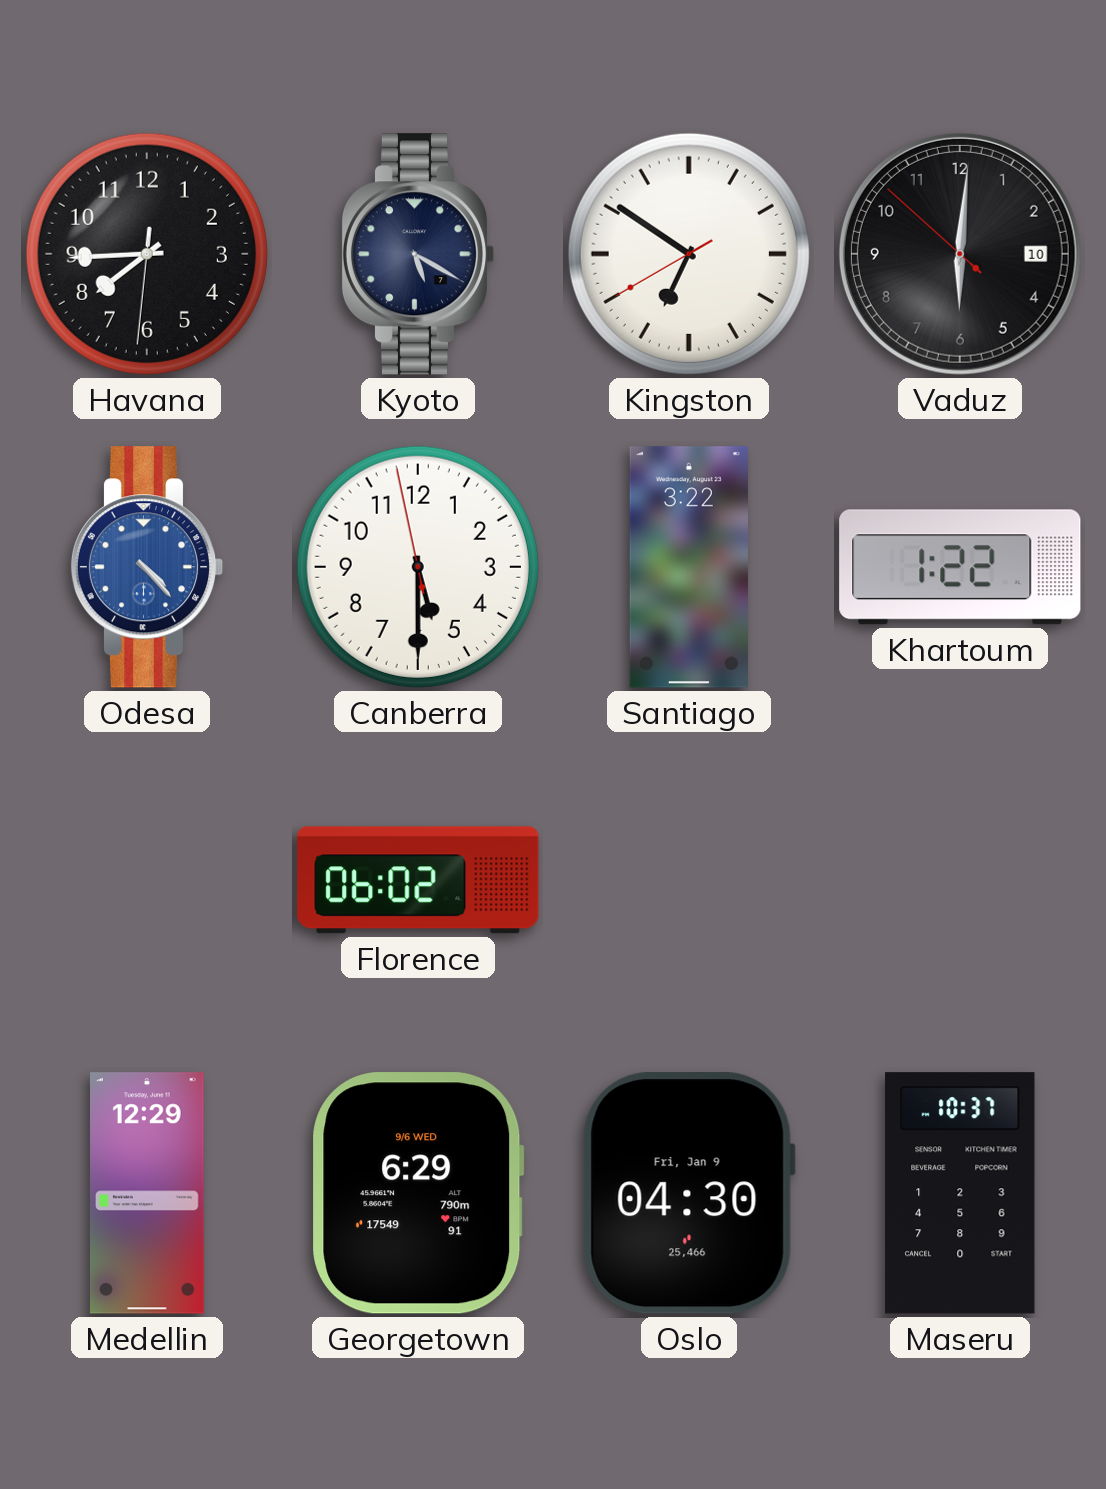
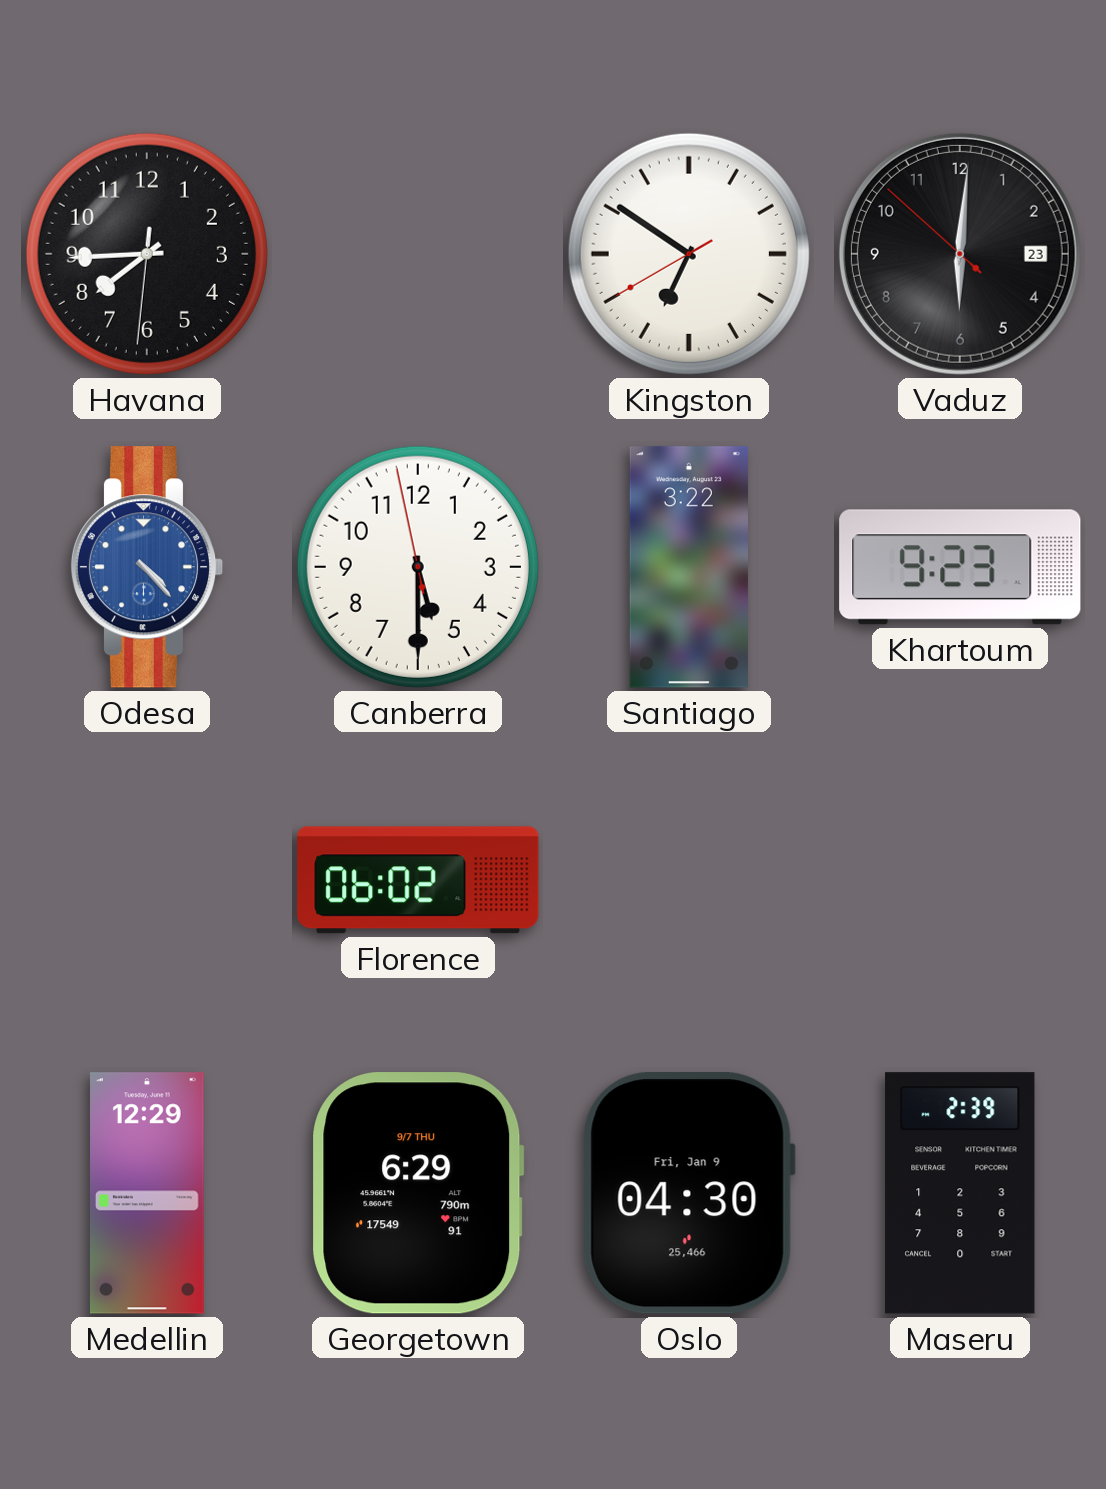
Kyoto: 5:20 -> none (418, 254)
Vaduz date: 10 -> 23 (960, 254)
Khartoum: 1:22 -> 9:23 (960, 567)
Georgetown date: 9/6 WED -> 9/7 THU (418, 1193)
Maseru: 10:37 -> 2:39 (960, 1193)
